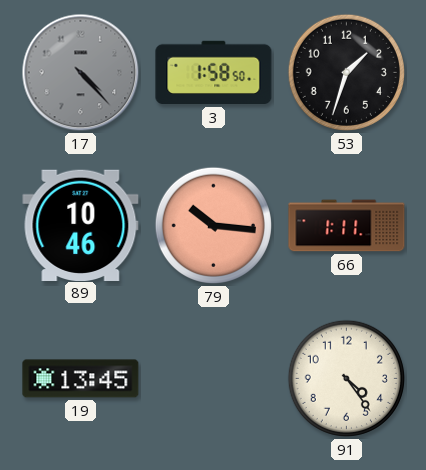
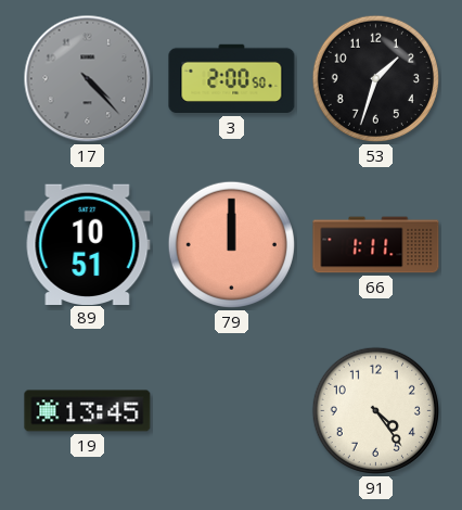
3: 1:58 -> 2:00 (232, 79)
89: 10:46 -> 10:51 (88, 244)
79: 10:16 -> 12:00 (231, 244)
